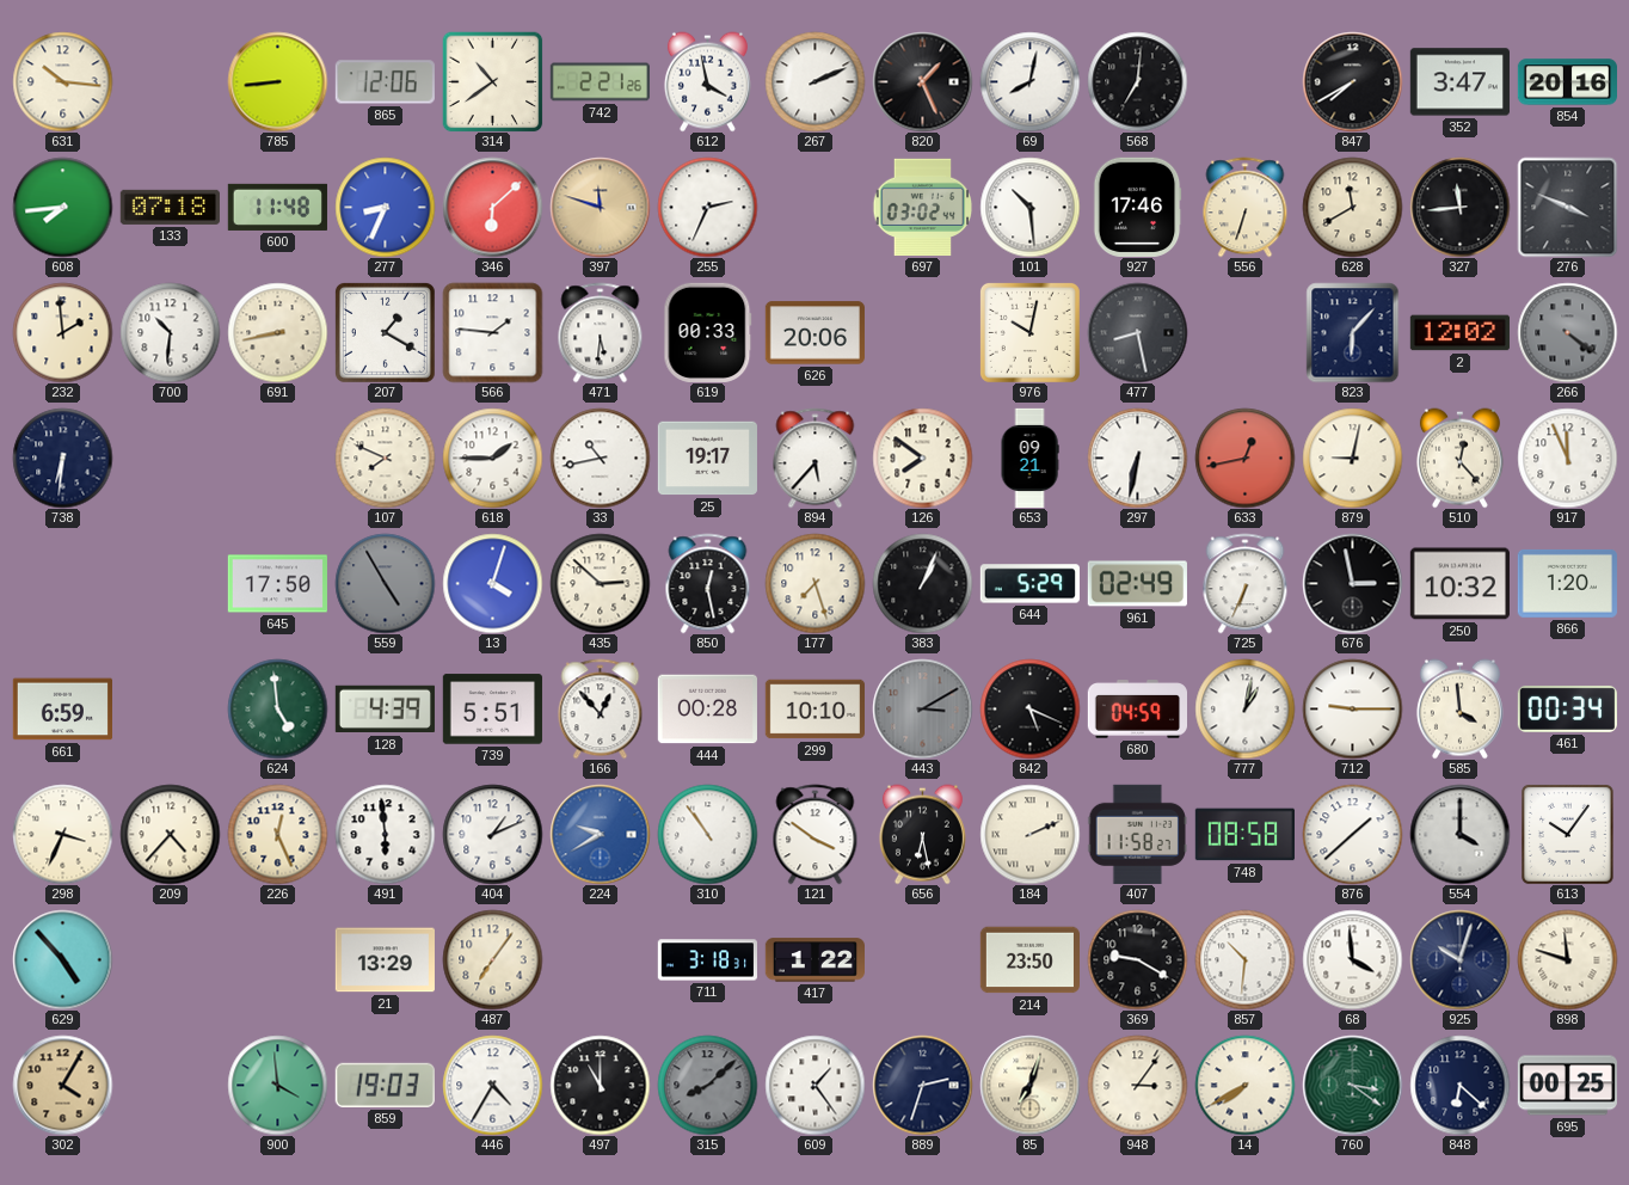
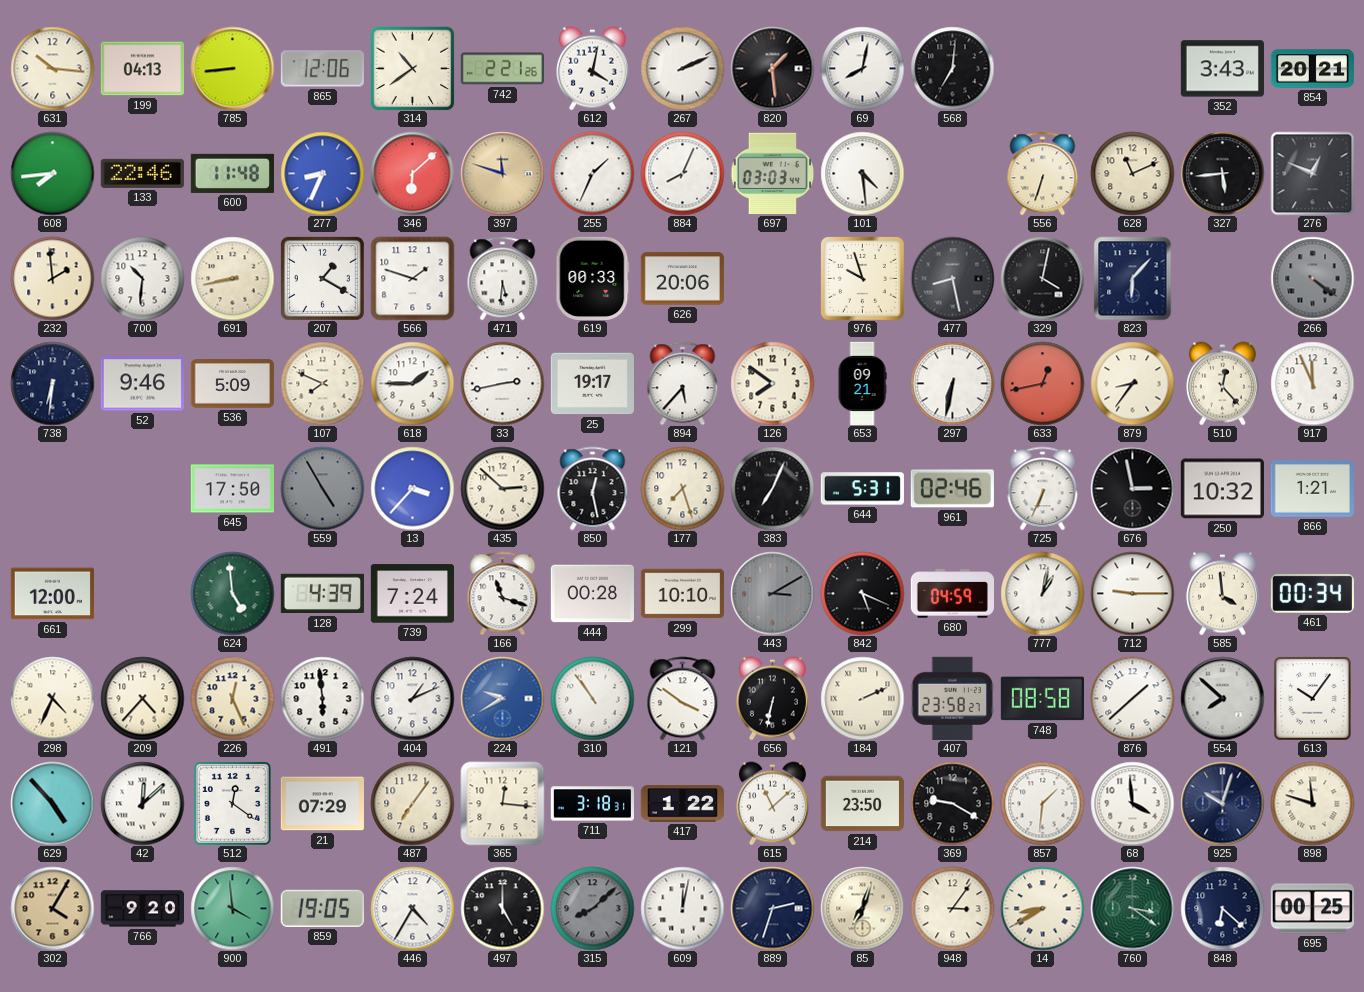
199: none -> 04:13 (142, 69)
612: 3:58 -> 4:02 (592, 68)
820: 1:26 -> 1:29 (772, 68)
847: 7:40 -> none (1352, 81)
352: 3:47 -> 3:43 (1222, 69)
854: 20:16 -> 20:21 (1312, 69)
133: 07:18 -> 22:46 (142, 173)
255: 2:34 -> 1:34 (592, 173)
884: none -> 8:04 (682, 173)
697: 03:02 -> 03:03 (772, 174)
101: 10:29 -> 4:29 (862, 173)
927: 17:46 -> none (1137, 207)
628: 11:40 -> 11:11 (1132, 173)
327: 11:44 -> 5:44 (1222, 173)
276: 3:49 -> 12:49 (1312, 173)
566: 1:46 -> 1:48 (412, 278)
976: 10:02 -> 9:57 (862, 278)
329: none -> 4:02 (1042, 278)
2: 12:02 -> none (1459, 333)
52: none -> 9:46 (142, 384)
536: none -> 5:09 (232, 384)
33: 10:43 -> 2:43 (502, 383)
879: 9:02 -> 8:36 (1132, 383)
13: 4:03 -> 3:37 (412, 488)
383: 1:04 -> 7:04 (772, 488)
644: 5:29 -> 5:31 (862, 489)
961: 02:49 -> 02:46 (952, 489)
866: 1:20 -> 1:21 (1312, 488)
661: 6:59 -> 12:00 (52, 594)
739: 5:51 -> 7:24 (412, 594)
166: 12:53 -> 11:18 (503, 593)
298: 3:34 -> 4:34 (52, 698)
656: 6:28 -> 6:32 (772, 698)
407: 11:58 -> 23:58 (952, 698)
554: 4:00 -> 7:52 (1222, 698)
42: none -> 12:08 (142, 803)
512: none -> 12:21 (232, 803)
21: 13:29 -> 07:29 (322, 804)
365: none -> 12:16 (502, 803)
615: none -> 11:08 (772, 803)
857: 10:31 -> 1:31 (1042, 803)
766: none -> 9:20 (142, 909)
859: 19:03 -> 19:05 (322, 908)
497: 11:00 -> 5:00 (502, 908)
609: 1:24 -> 12:02 (682, 908)
14: 7:40 -> 8:40 (1042, 908)
